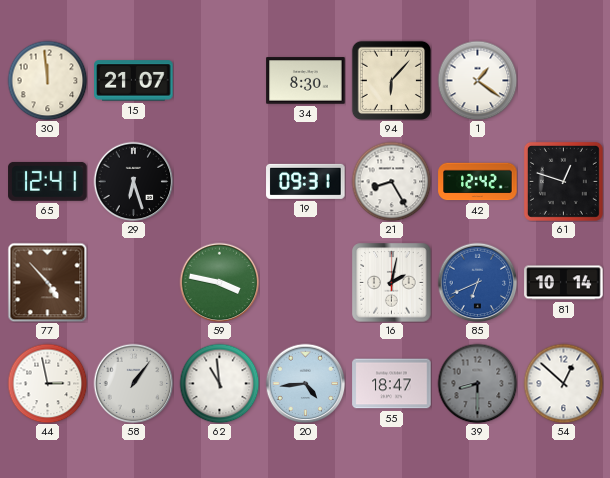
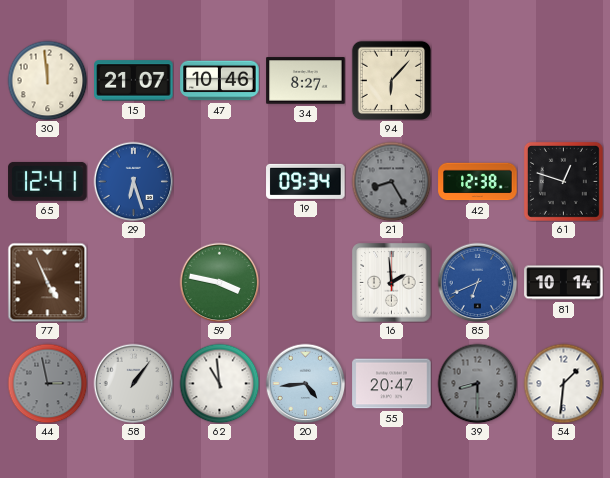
47: none -> 10:46 (220, 81)
34: 8:30 -> 8:27 (306, 81)
1: 1:21 -> none (477, 80)
29 dial: black -> blue (133, 181)
19: 09:31 -> 09:34 (306, 181)
21 dial: white -> grey (391, 181)
42: 12:42 -> 12:38 (478, 182)
77: 4:53 -> 4:56 (47, 282)
16: 2:02 -> 1:59 (392, 283)
44 dial: white -> grey (47, 383)
55: 18:47 -> 20:47 (392, 384)
54: 12:52 -> 1:31 (563, 383)
